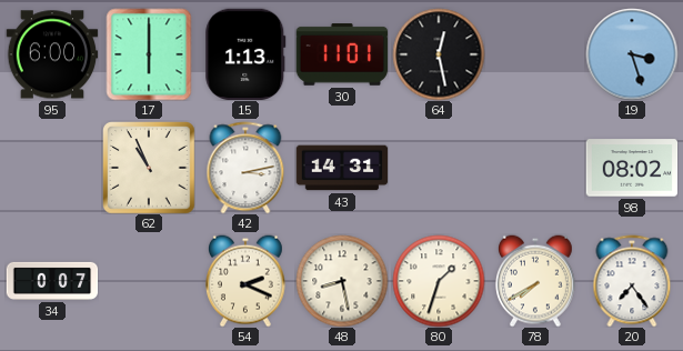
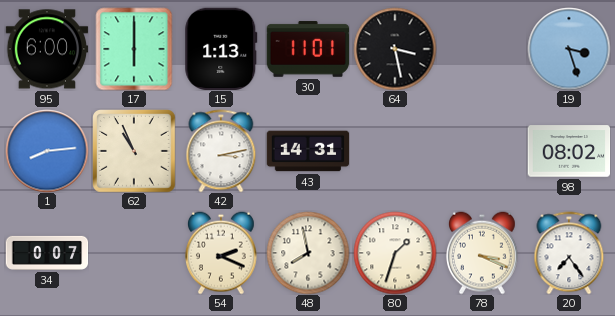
64: 12:28 -> 3:28 (395, 49)
1: none -> 8:14 (47, 151)
48: 8:28 -> 7:58 (308, 253)
78: 7:40 -> 3:19 (483, 253)
